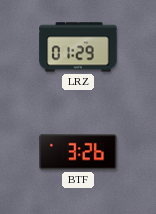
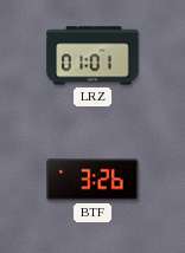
LRZ: 01:29 -> 01:01 (92, 56)
